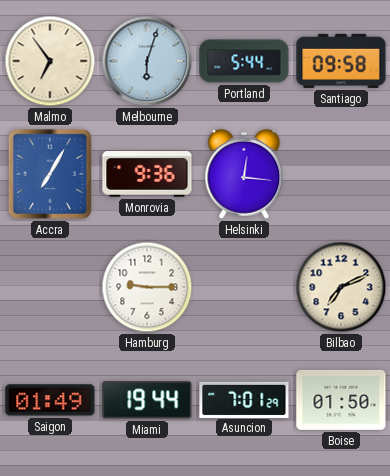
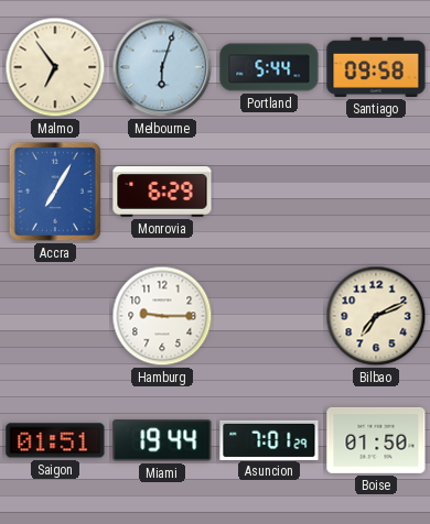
Monrovia: 9:36 -> 6:29 (162, 193)
Helsinki: 12:16 -> none (244, 174)
Saigon: 01:49 -> 01:51 (55, 440)
